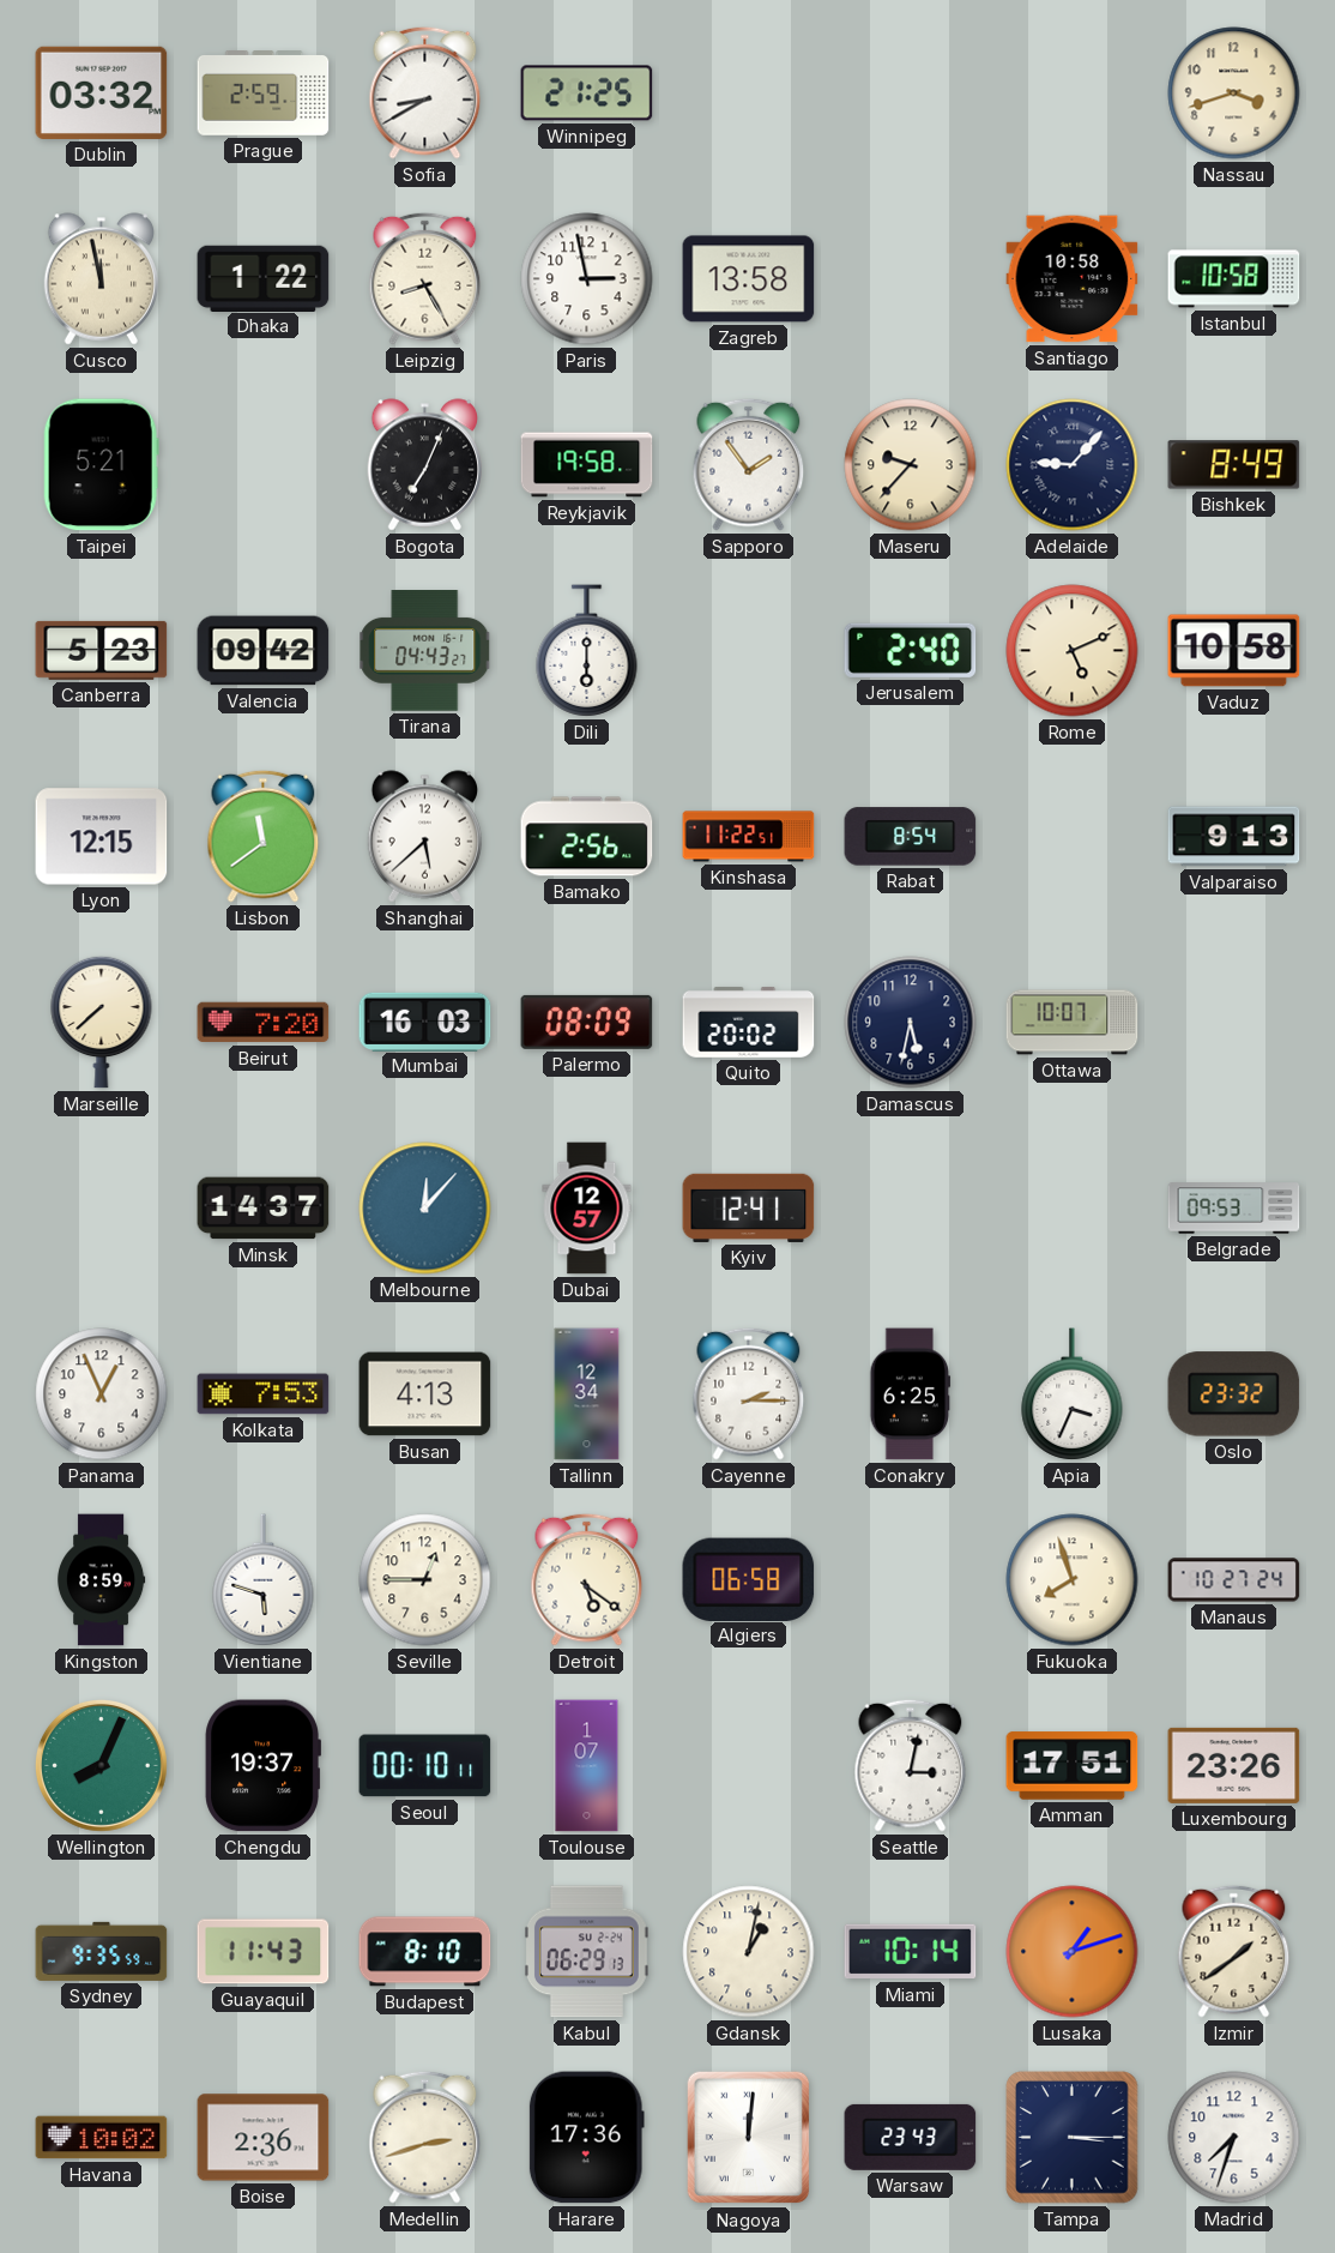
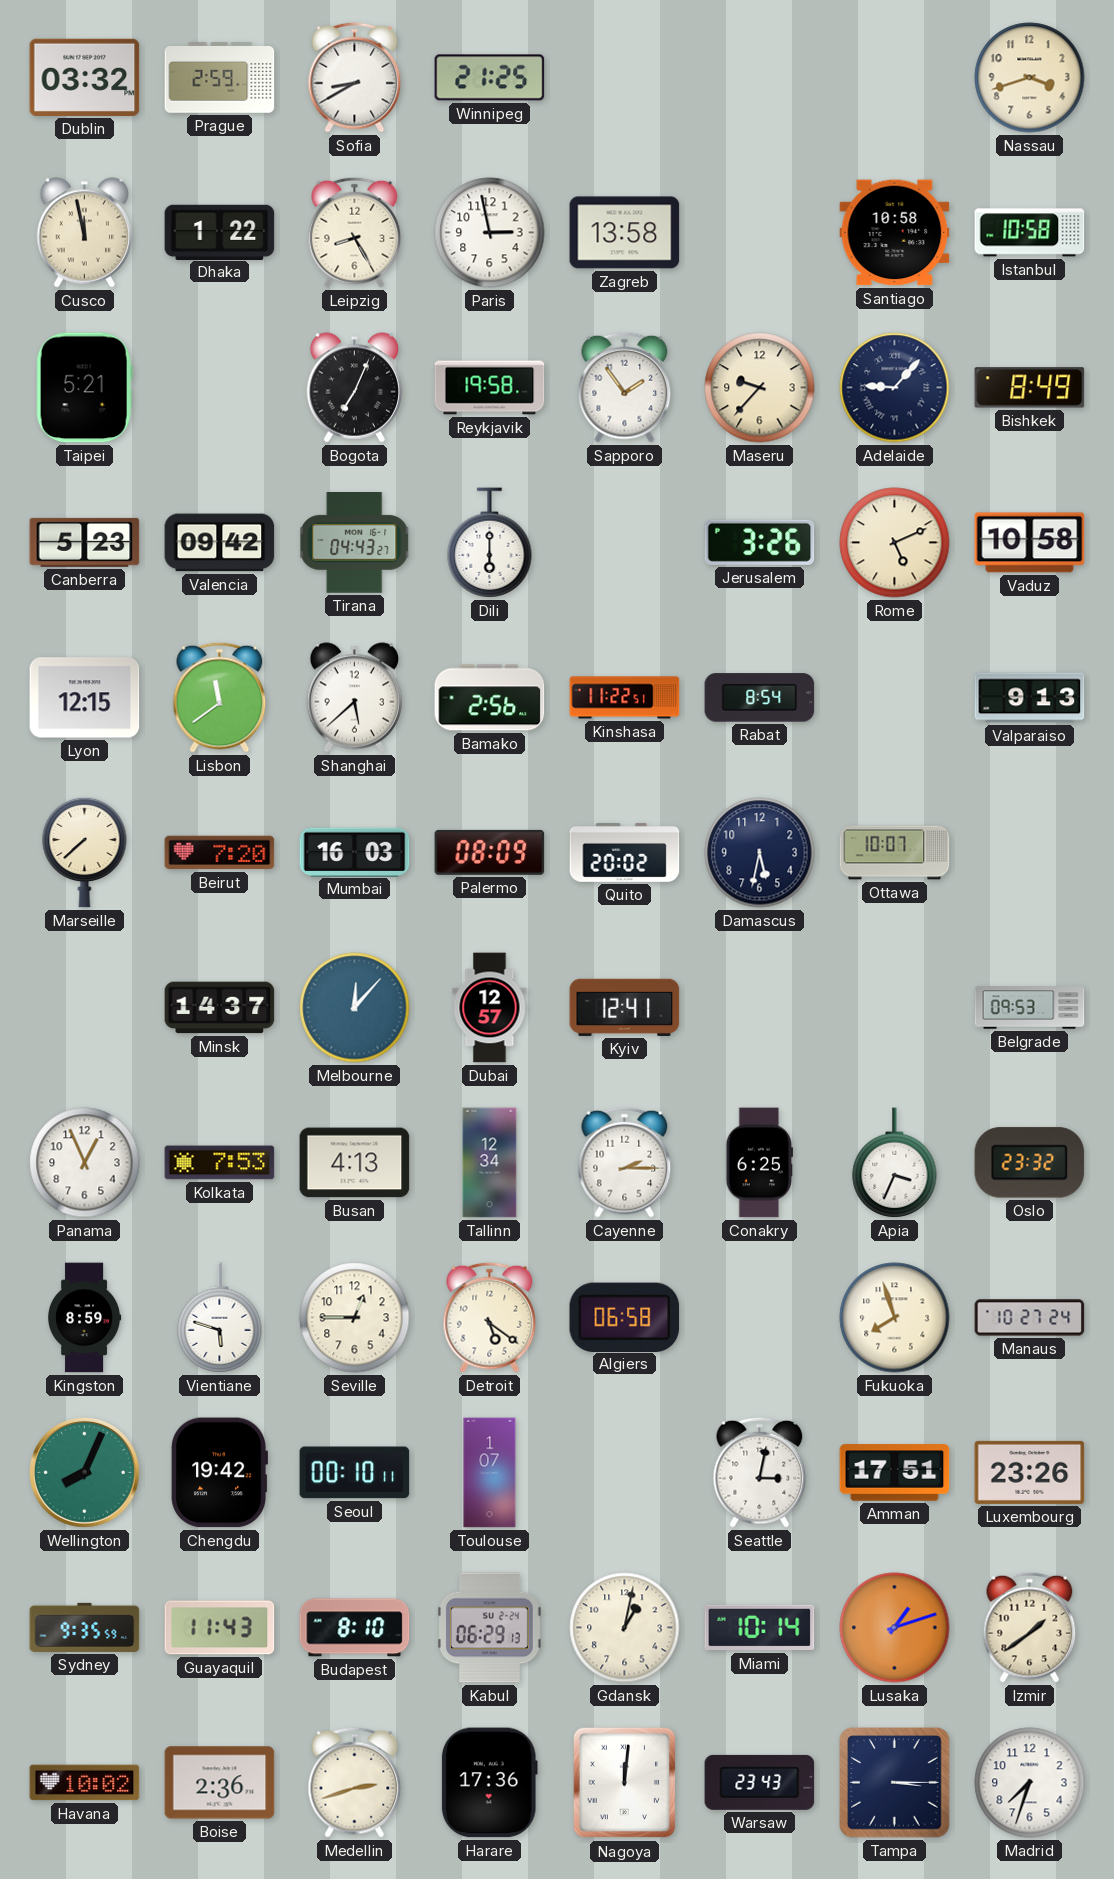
Jerusalem: 2:40 -> 3:26 (760, 542)
Chengdu: 19:37 -> 19:42 (219, 1473)
